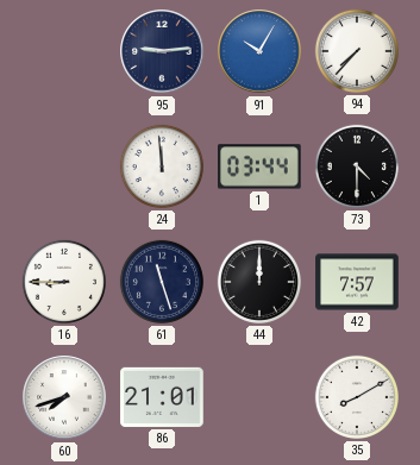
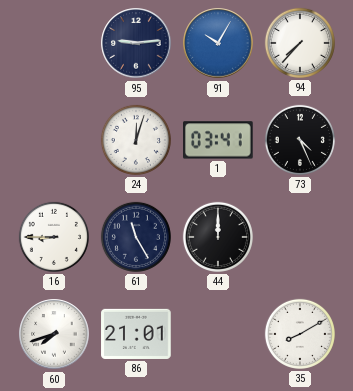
24: 11:59 -> 12:03 (136, 140)
1: 03:44 -> 03:41 (219, 140)
73: 4:30 -> 4:26 (300, 140)
61: 11:27 -> 11:25 (136, 237)
42: 7:57 -> none (357, 282)
